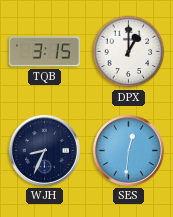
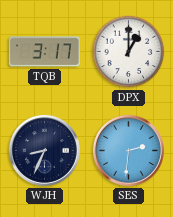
TQB: 3:15 -> 3:17 (44, 52)
SES: 12:31 -> 2:31 (128, 150)
